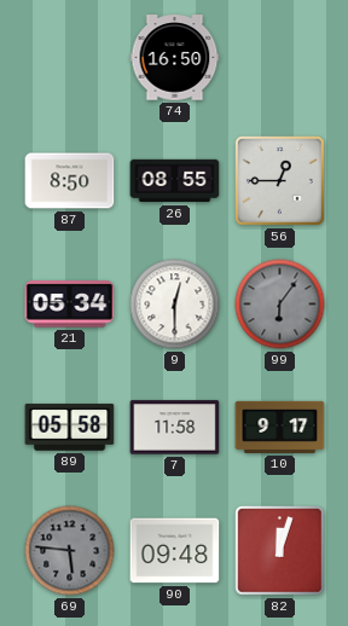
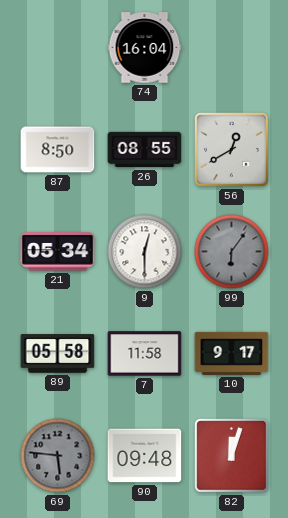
74: 16:50 -> 16:04 (145, 48)
56: 12:45 -> 12:40 (232, 150)
